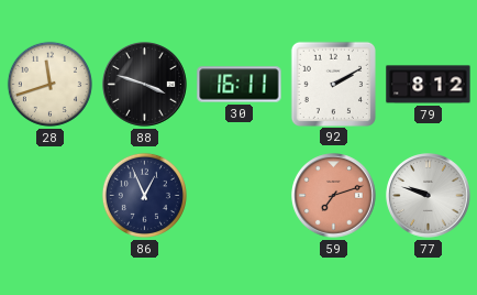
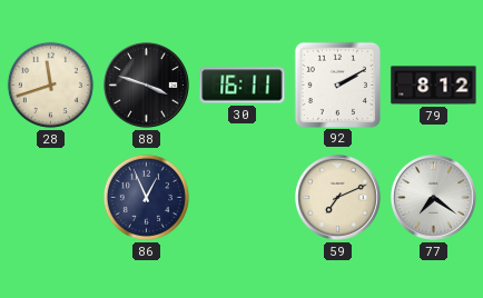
59: 7:12 -> 7:11 (338, 198)
59 dial: salmon -> cream (338, 198)
77: 9:48 -> 7:21 (434, 198)
